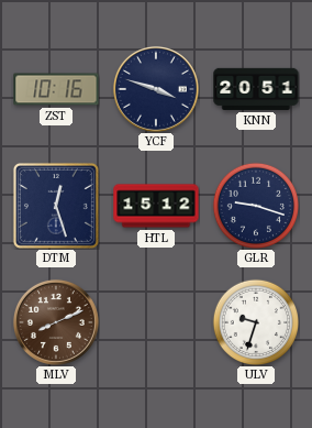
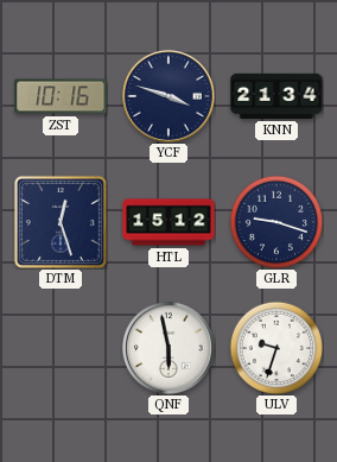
KNN: 20:51 -> 21:34 (276, 96)
MLV: 8:11 -> none (56, 322)
QNF: none -> 5:58 (168, 348)
